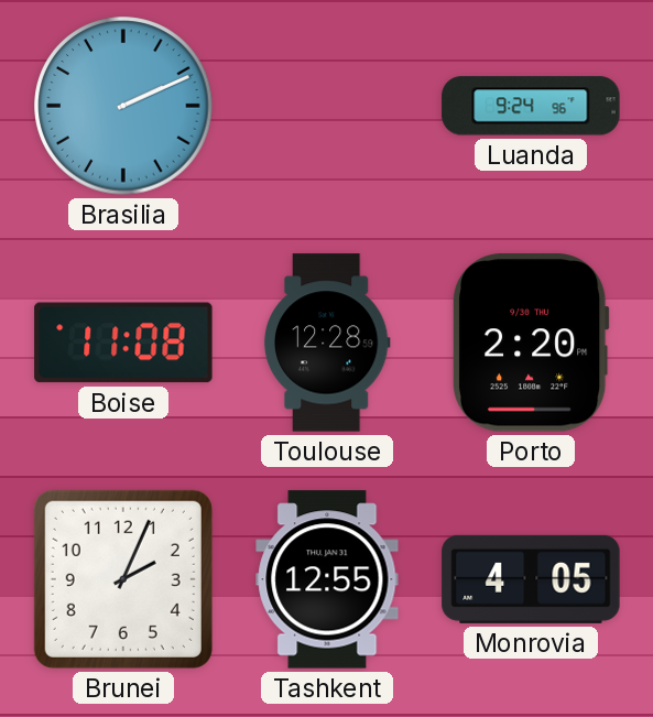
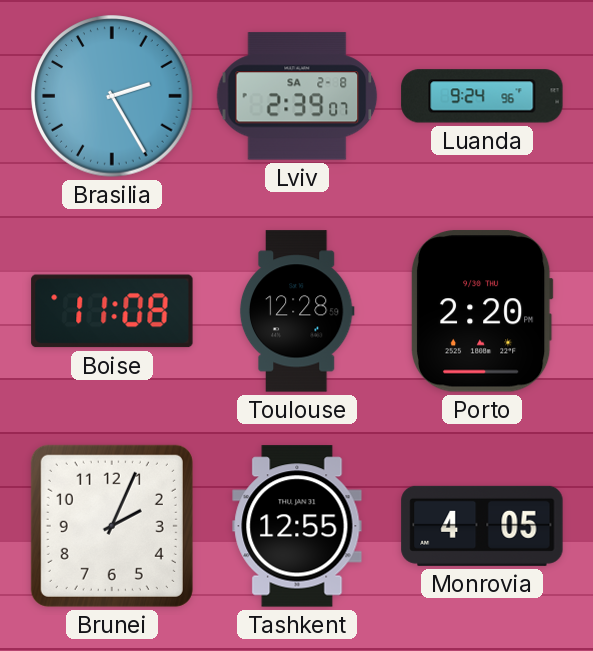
Brasilia: 2:11 -> 2:25 (112, 96)
Lviv: none -> 2:39 (297, 96)
